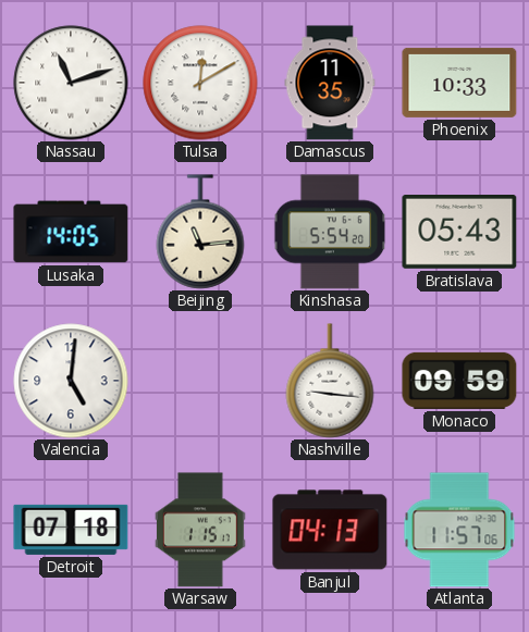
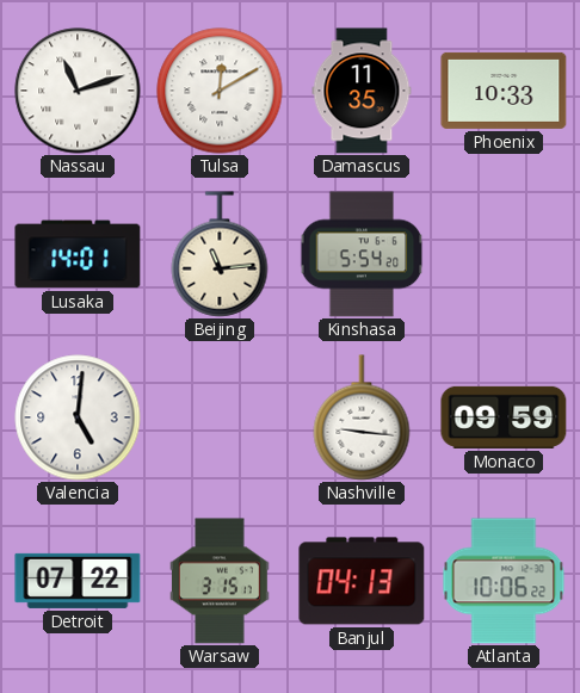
Lusaka: 14:05 -> 14:01 (78, 254)
Bratislava: 05:43 -> none (459, 233)
Detroit: 07:18 -> 07:22 (78, 581)
Warsaw: 1:15 -> 3:15 (220, 581)
Atlanta: 11:57 -> 10:06 (504, 581)
